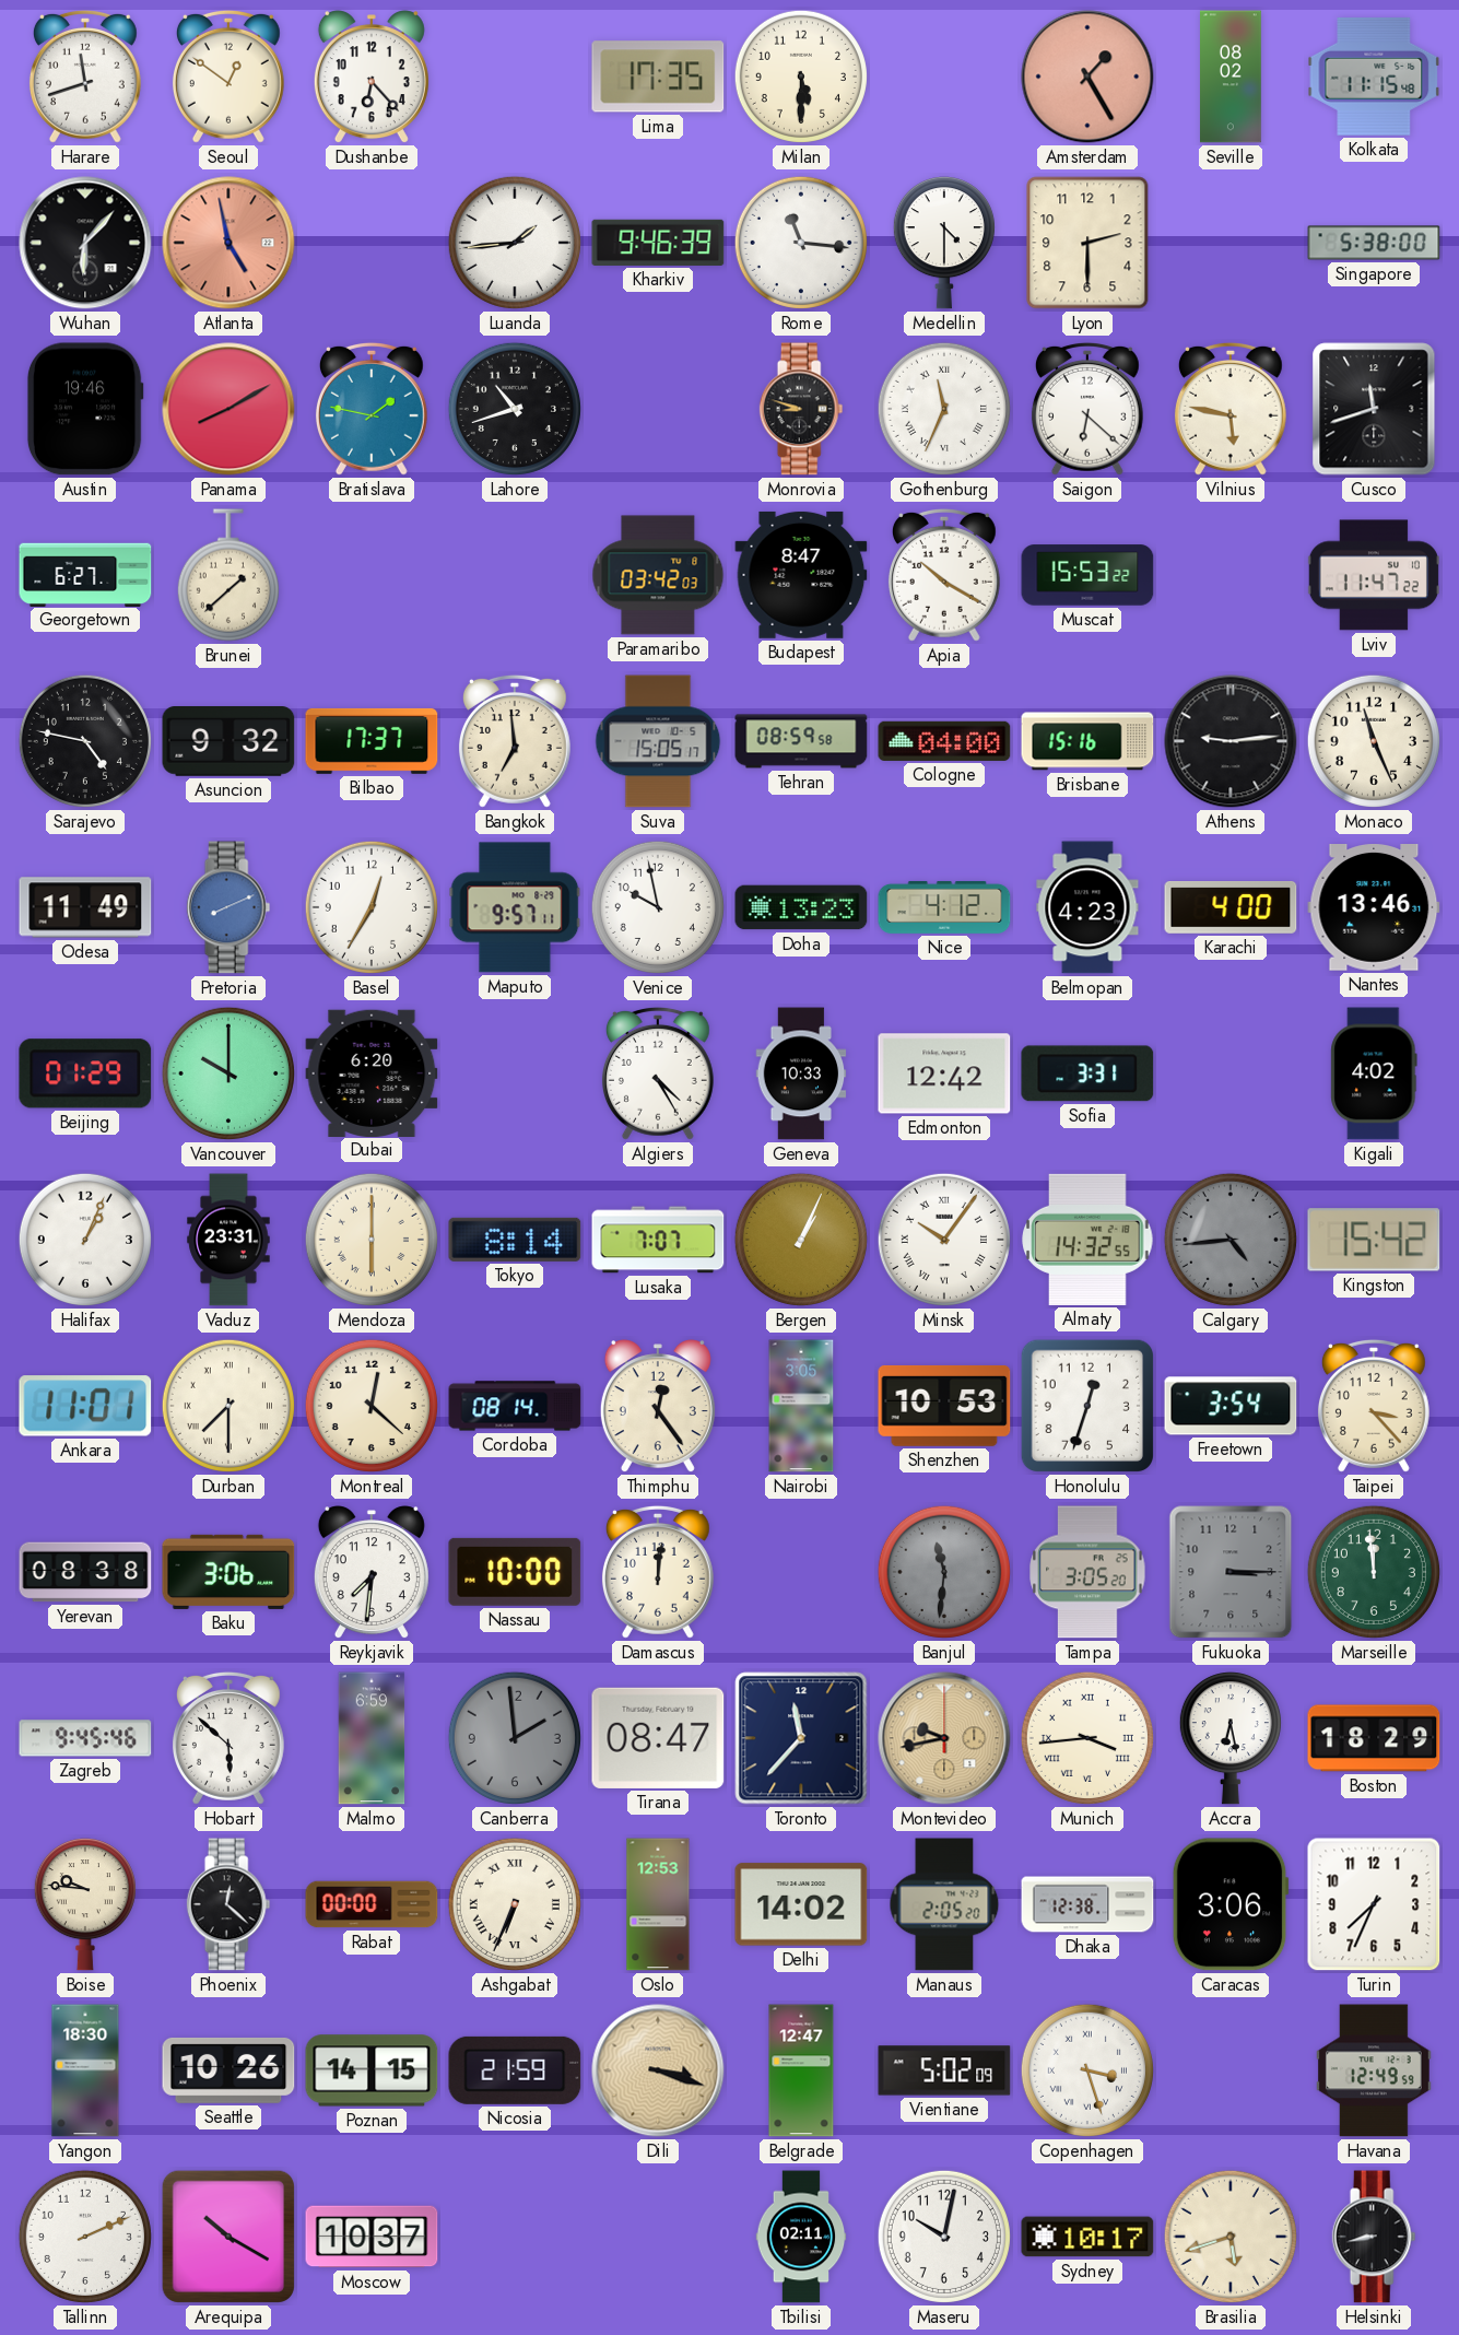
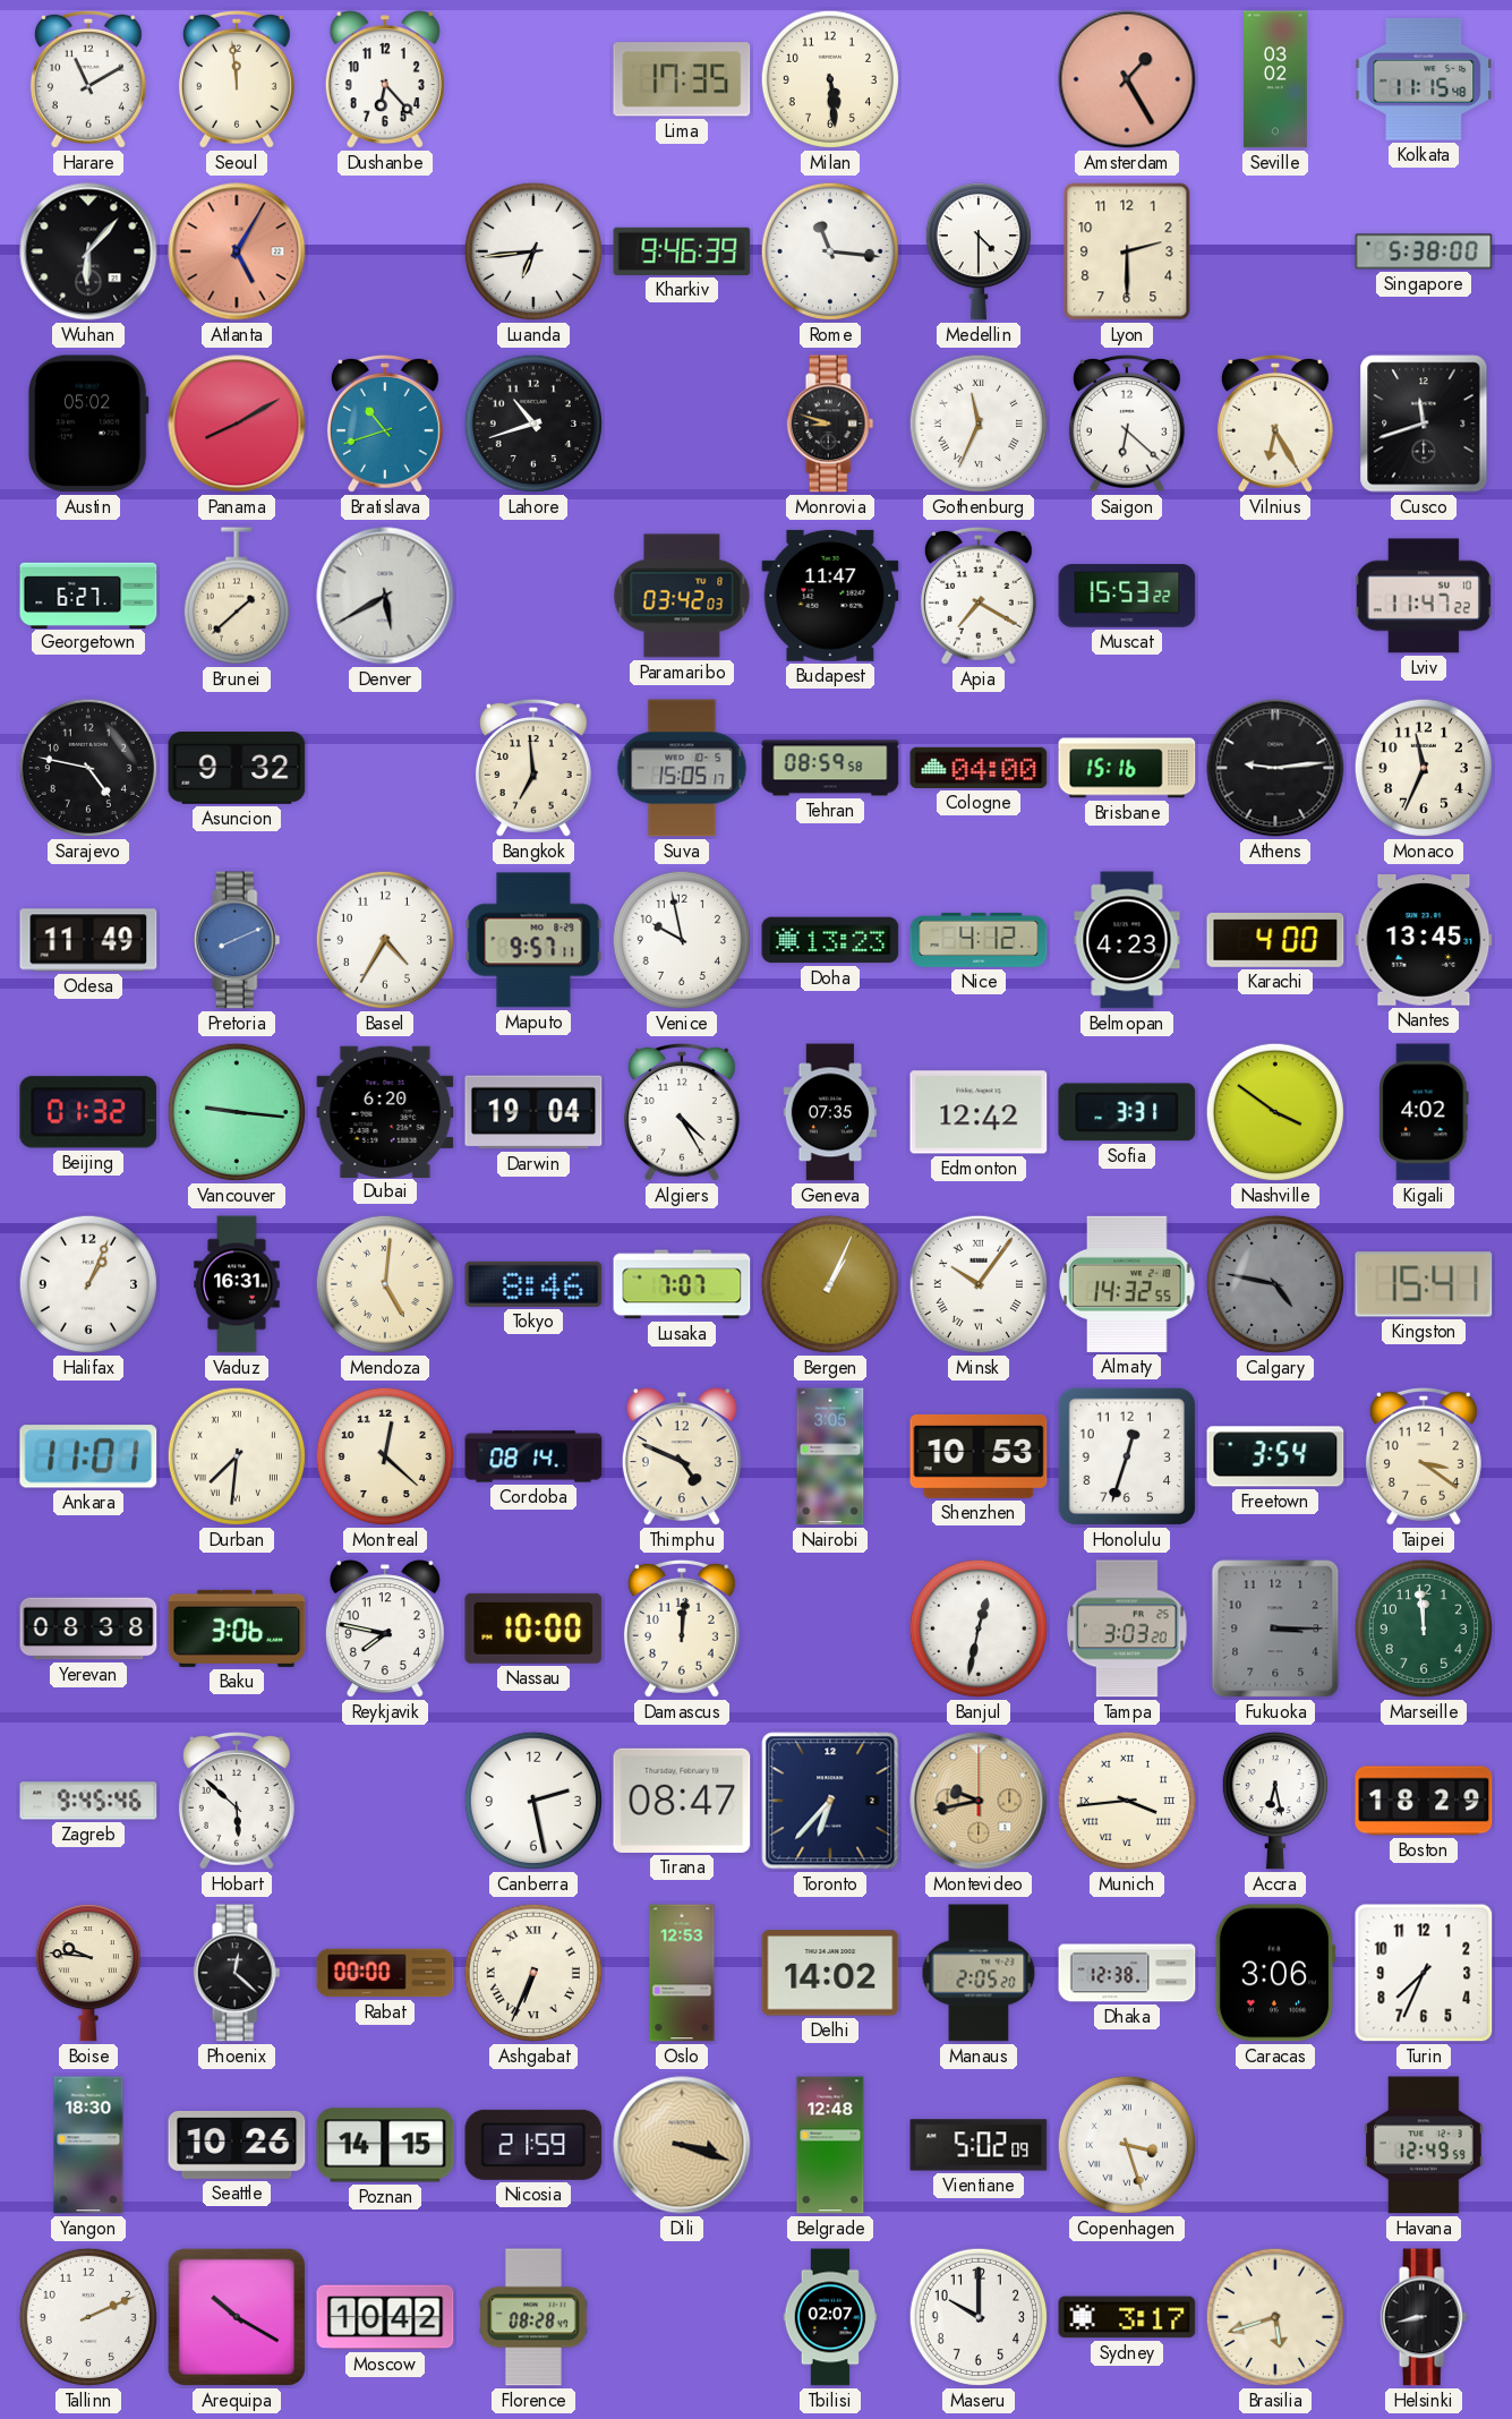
Harare: 11:42 -> 11:10 (88, 79)
Seoul: 12:51 -> 11:59 (237, 79)
Milan: 5:30 -> 5:29 (830, 79)
Seville: 08:02 -> 03:02 (1276, 79)
Atlanta: 4:58 -> 5:05 (237, 251)
Luanda: 1:44 -> 6:44 (533, 251)
Austin: 19:46 -> 05:02 (88, 424)
Bratislava: 1:47 -> 10:42 (385, 424)
Vilnius: 5:47 -> 6:25 (1275, 424)
Denver: none -> 5:40 (385, 596)
Budapest: 8:47 -> 11:47 (830, 596)
Apia: 10:20 -> 7:20 (979, 596)
Bilbao: 17:37 -> none (372, 741)
Monaco: 11:26 -> 11:34 (1424, 768)
Basel: 12:35 -> 4:35 (385, 940)
Nantes: 13:46 -> 13:45 (1424, 941)
Beijing: 01:29 -> 01:32 (88, 1112)
Vancouver: 10:00 -> 9:16 (237, 1112)
Darwin: none -> 19:04 (533, 1112)
Geneva: 10:33 -> 07:35 (830, 1112)
Nashville: none -> 3:51 (1275, 1112)
Vaduz: 23:31 -> 16:31 (237, 1284)
Mendoza: 6:00 -> 5:01 (385, 1284)
Tokyo: 8:14 -> 8:46 (533, 1284)
Calgary: 4:44 -> 4:47 (1275, 1284)
Kingston: 15:42 -> 15:41 (1424, 1284)
Durban: 7:30 -> 7:31 (237, 1456)
Thimphu: 12:24 -> 4:49 (682, 1458)
Taipei: 3:23 -> 3:21 (1424, 1456)
Reykjavik: 7:31 -> 7:47 (385, 1630)
Banjul: 11:31 -> 12:32 (979, 1629)
Banjul dial: grey -> white (979, 1629)
Tampa: 3:05 -> 3:03 (1127, 1629)
Malmo: 6:59 -> none (372, 1738)
Canberra: 1:59 -> 2:28 (533, 1801)
Canberra dial: grey -> white (533, 1801)
Toronto: 11:37 -> 6:37 (830, 1801)
Belgrade: 12:47 -> 12:48 (830, 2145)
Moscow: 10:37 -> 10:42 (385, 2317)
Florence: none -> 08:28 (533, 2317)
Tbilisi: 02:11 -> 02:07 (830, 2317)
Maseru: 10:02 -> 10:00 (979, 2317)
Sydney: 10:17 -> 3:17 (1127, 2317)
